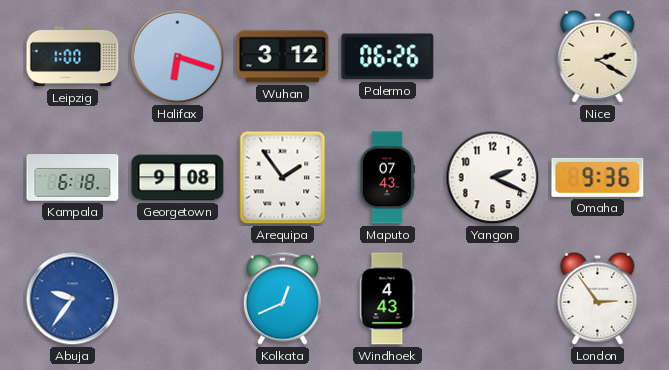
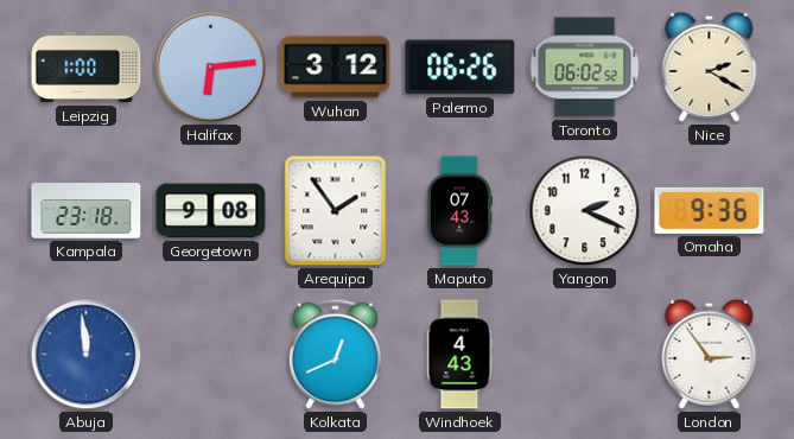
Halifax: 6:18 -> 6:14 (211, 68)
Toronto: none -> 06:02 (585, 68)
Kampala: 6:18 -> 23:18 (87, 211)
Abuja: 9:36 -> 11:59 (87, 355)
